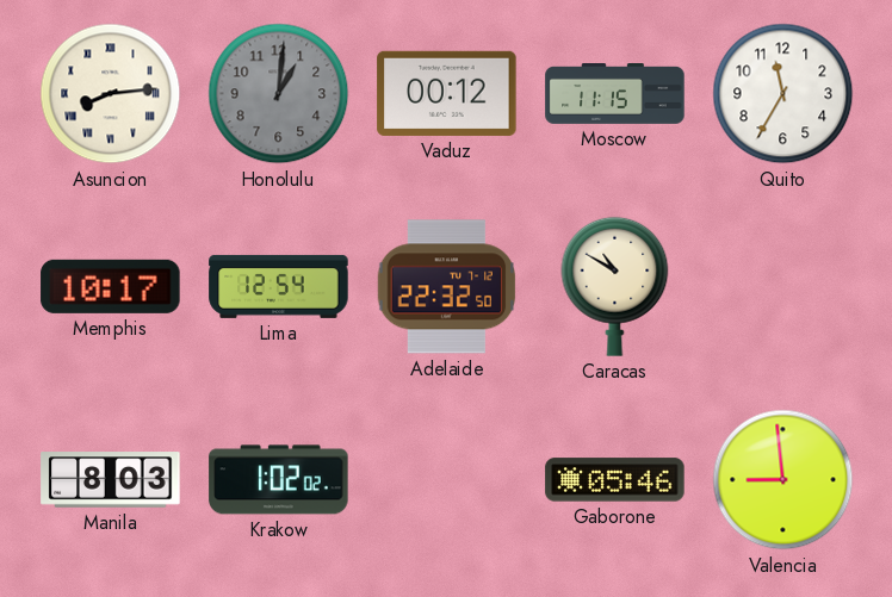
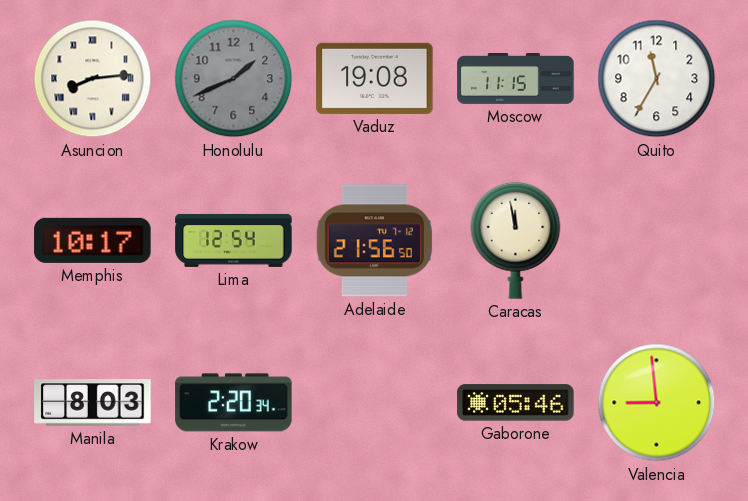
Honolulu: 1:01 -> 1:41 (234, 79)
Vaduz: 00:12 -> 19:08 (375, 78)
Adelaide: 22:32 -> 21:56 (375, 241)
Caracas: 10:50 -> 11:58 (516, 240)
Krakow: 1:02 -> 2:20 (234, 403)
